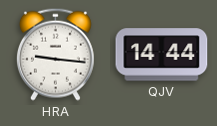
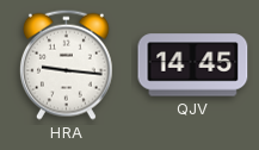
QJV: 14:44 -> 14:45 (193, 65)
